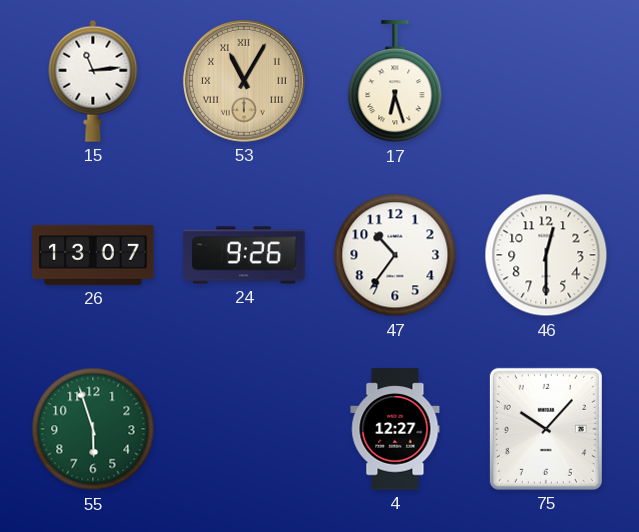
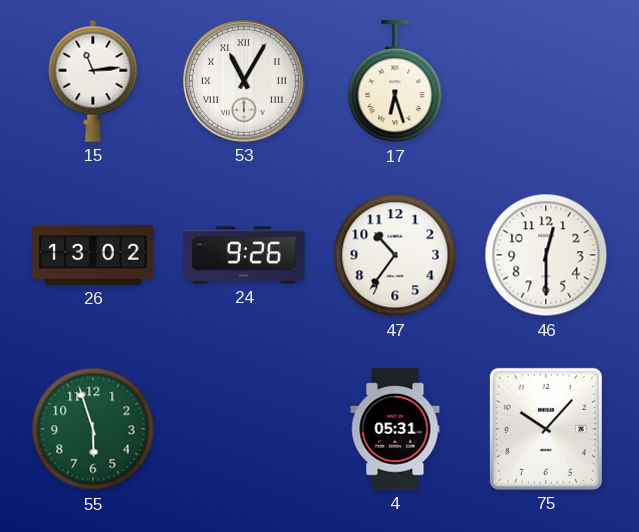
53 dial: champagne -> white (244, 81)
26: 13:07 -> 13:02 (93, 255)
4: 12:27 -> 05:31 (395, 429)
